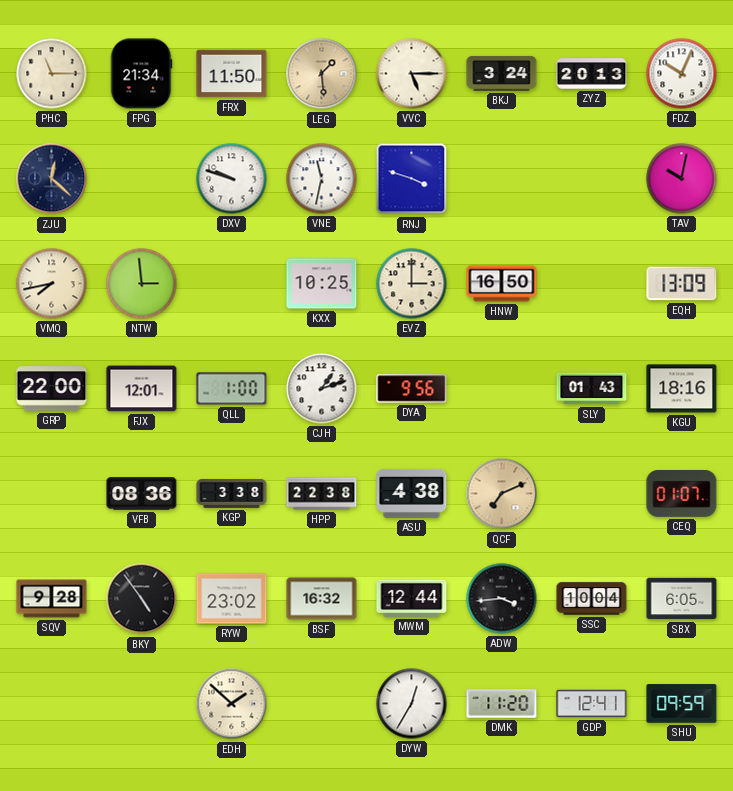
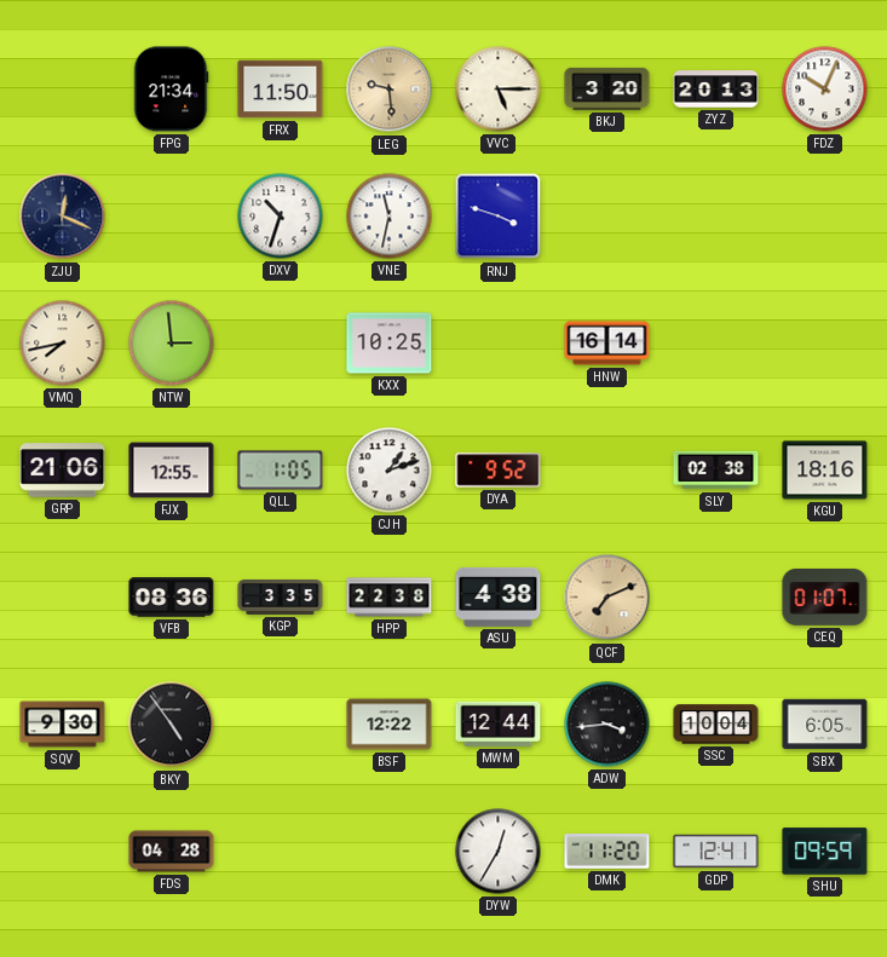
PHC: 11:15 -> none (52, 74)
LEG: 1:29 -> 9:29 (390, 90)
BKJ: 3:24 -> 3:20 (607, 88)
ZJU: 12:22 -> 12:19 (63, 217)
DXV: 9:48 -> 10:33 (281, 217)
TAV: 10:02 -> none (682, 179)
EVZ: 3:00 -> none (412, 284)
HNW: 16:50 -> 16:14 (607, 344)
EQH: 13:09 -> none (682, 284)
GRP: 22:00 -> 21:06 (63, 471)
FJX: 12:01 -> 12:55 (172, 471)
QLL: 1:00 -> 1:05 (281, 471)
DYA: 9:56 -> 9:52 (499, 471)
SLY: 01:43 -> 02:38 (716, 471)
KGP: 3:38 -> 3:35 (281, 598)
SQV: 9:28 -> 9:30 (63, 725)
RYW: 23:02 -> none (232, 599)
BSF: 16:32 -> 12:22 (390, 725)
FDS: none -> 04:28 (172, 852)
EDH: 1:52 -> none (232, 704)
